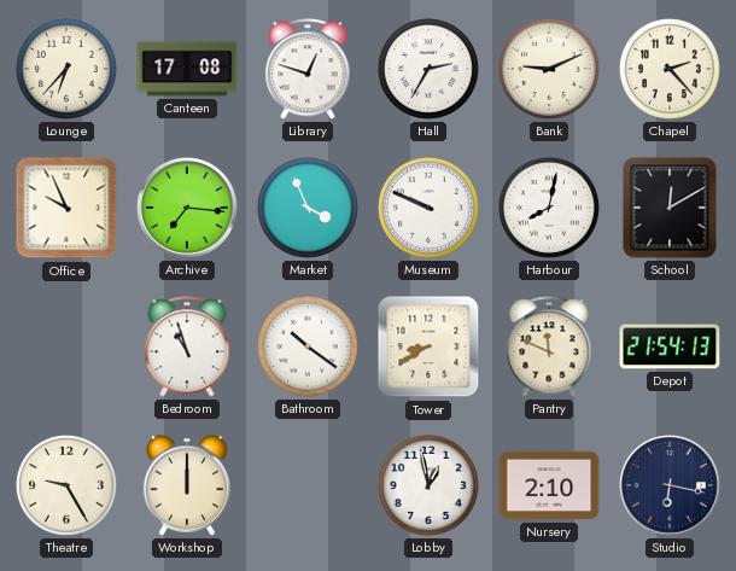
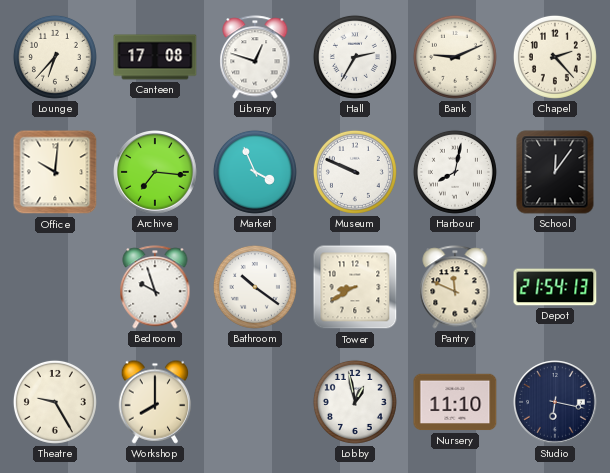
Office: 9:56 -> 10:01 (55, 172)
School: 12:10 -> 12:06 (555, 172)
Bedroom: 10:57 -> 9:57 (155, 287)
Workshop: 12:00 -> 8:00 (155, 402)
Nursery: 2:10 -> 11:10 (455, 402)
